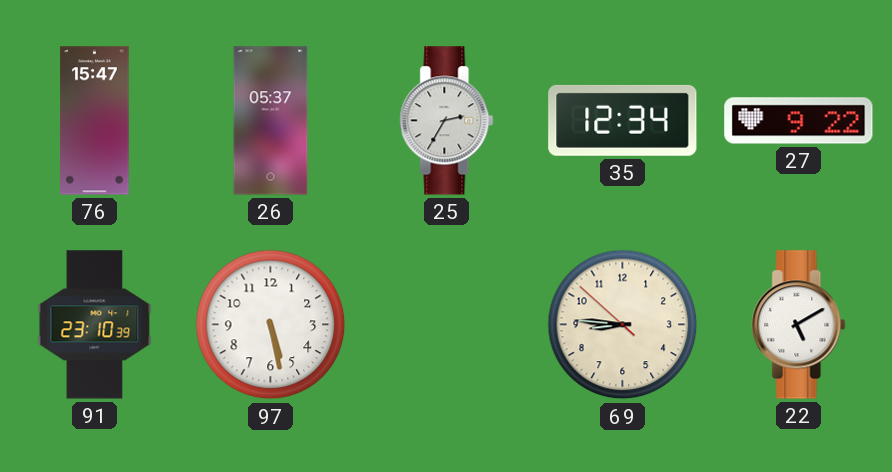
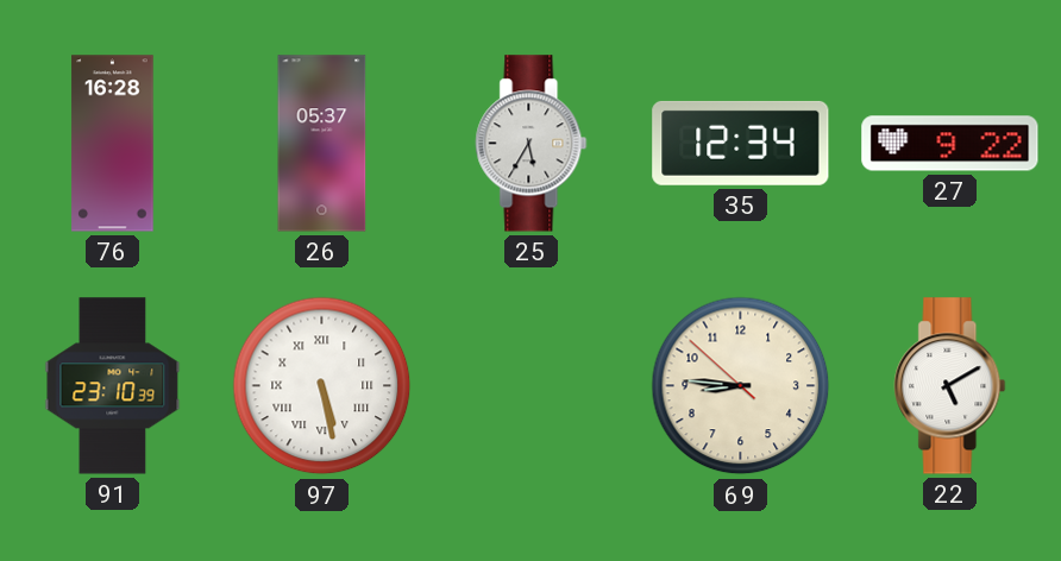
76: 15:47 -> 16:28 (113, 144)
25: 2:35 -> 5:35 (532, 144)
97 numerals: Arabic -> Roman (322, 386)
